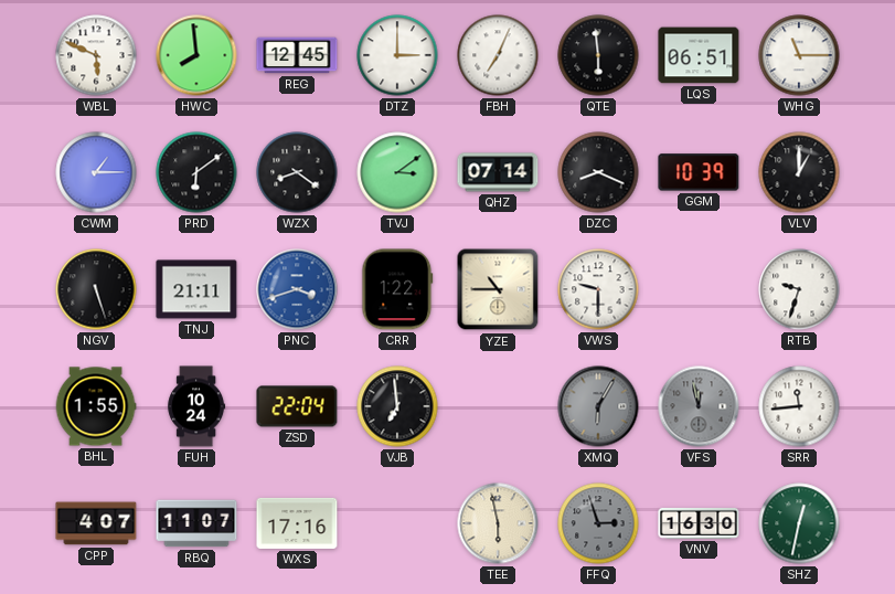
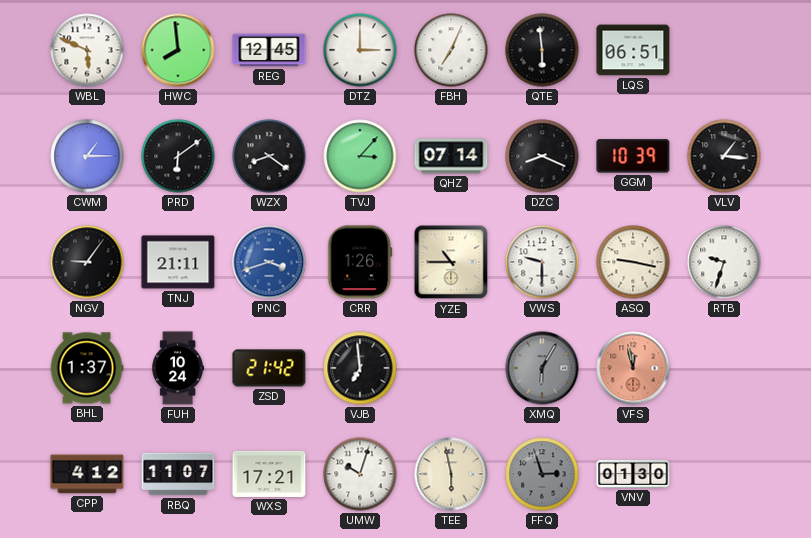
WHG: 11:15 -> none (799, 55)
TVJ: 3:09 -> 3:07 (360, 156)
VLV: 1:00 -> 1:16 (724, 156)
NGV: 5:27 -> 9:06 (87, 262)
CRR: 1:22 -> 1:26 (360, 262)
ASQ: none -> 9:17 (633, 262)
BHL: 1:55 -> 1:37 (87, 368)
ZSD: 22:04 -> 21:42 (269, 368)
VFS dial: grey -> salmon (633, 368)
SRR: 11:44 -> none (799, 406)
CPP: 4:07 -> 4:12 (87, 474)
WXS: 17:16 -> 17:21 (269, 474)
UMW: none -> 10:03 (360, 474)
VNV: 16:30 -> 01:30 (633, 474)
SHZ: 12:32 -> none (799, 523)
